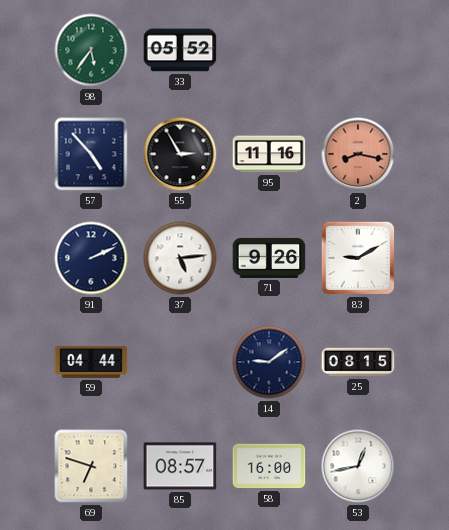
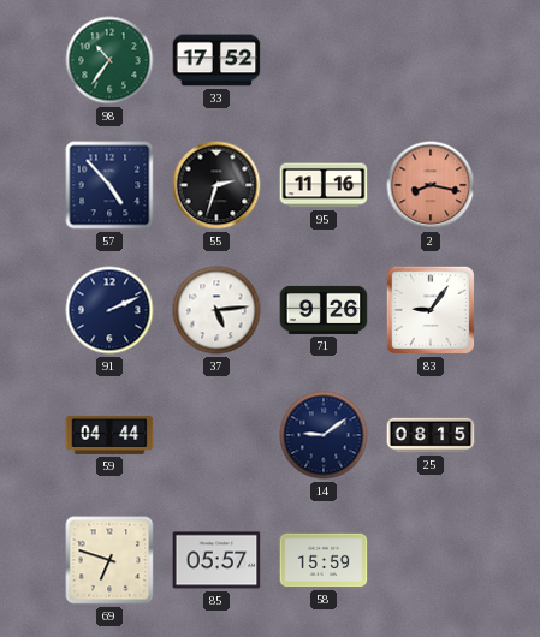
98: 5:36 -> 10:36 (109, 60)
33: 05:52 -> 17:52 (216, 60)
55: 2:55 -> 2:33 (216, 185)
83: 9:10 -> 9:06 (431, 310)
85: 08:57 -> 05:57 (216, 560)
58: 16:00 -> 15:59 (324, 560)
53: 12:43 -> none (358, 466)
